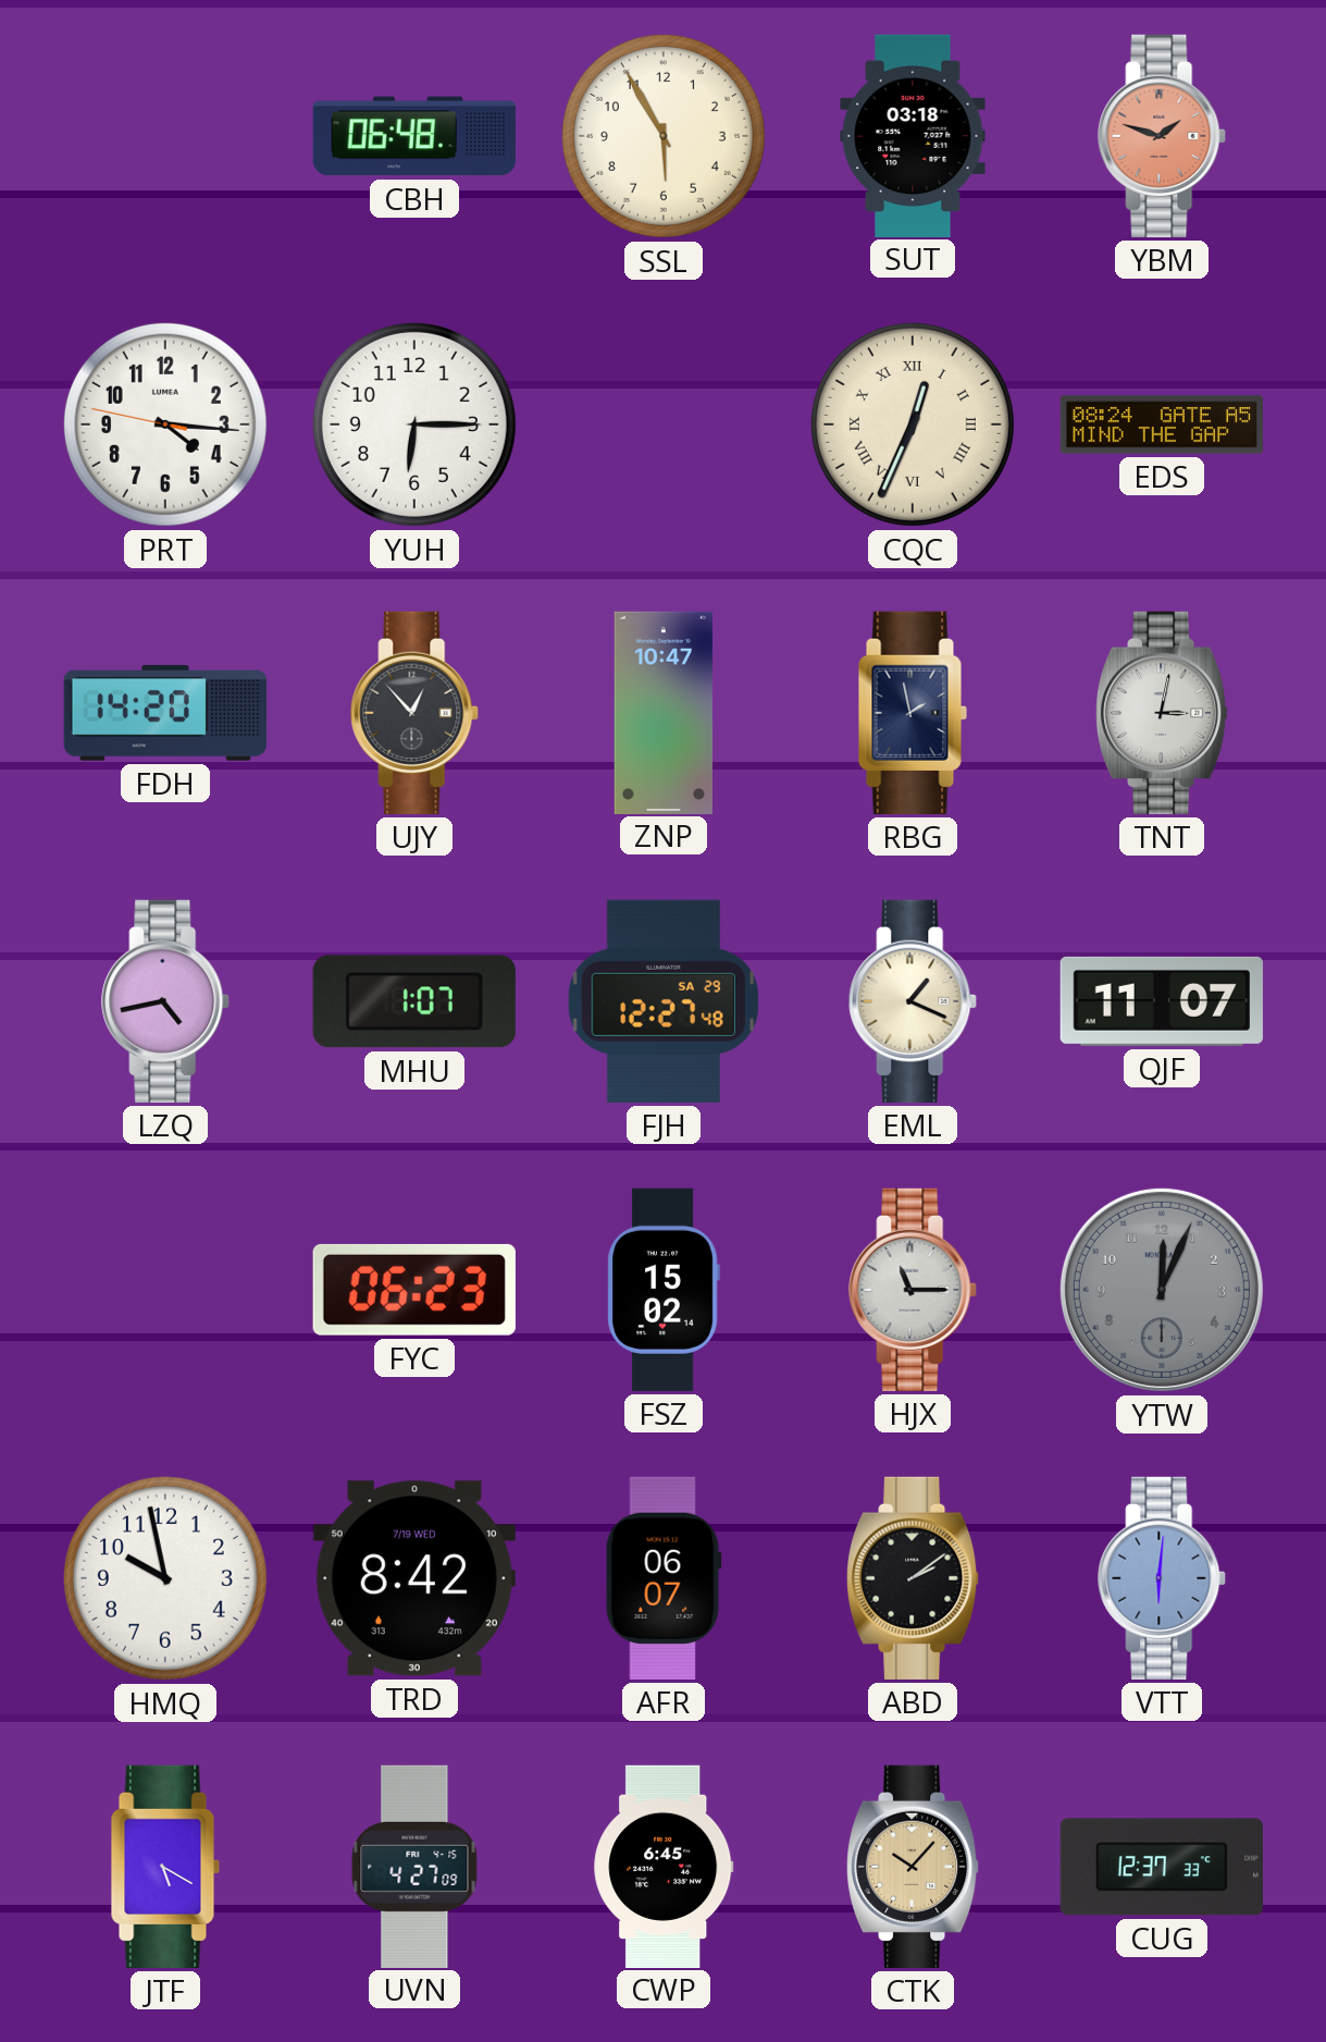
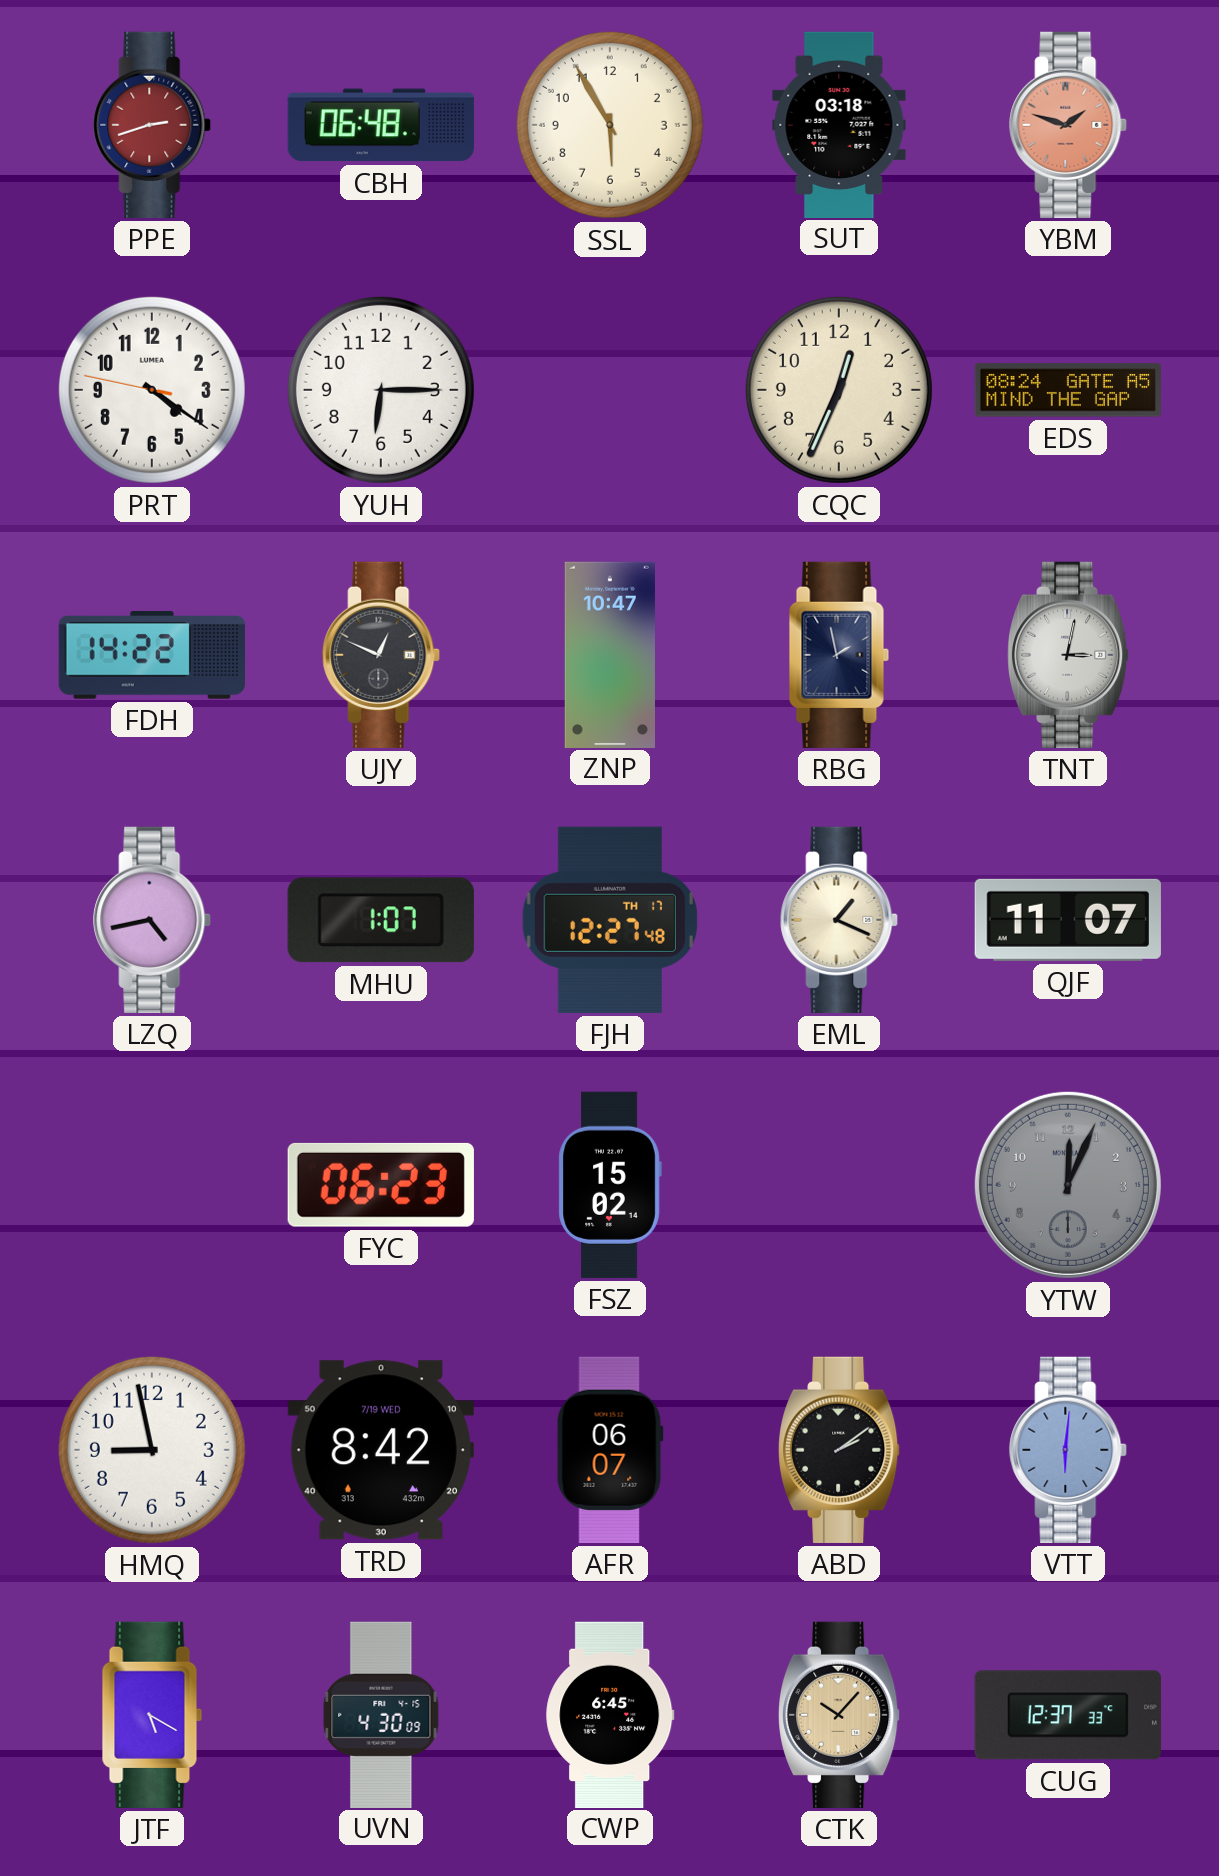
PPE: none -> 2:42 (153, 125)
PRT: 4:15 -> 4:20 (152, 390)
CQC numerals: Roman -> Arabic (839, 390)
FDH: 14:20 -> 14:22 (152, 655)
UJY: 12:53 -> 12:49 (382, 655)
FJH date: SA 29 -> TH 17 (610, 920)
HJX: 11:15 -> none (914, 1290)
HMQ: 9:58 -> 8:58 (152, 1450)
UVN: 4:27 -> 4:30 (381, 1714)
